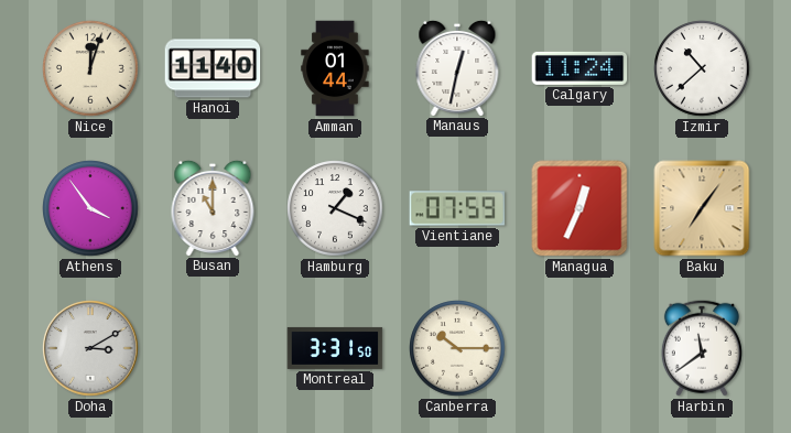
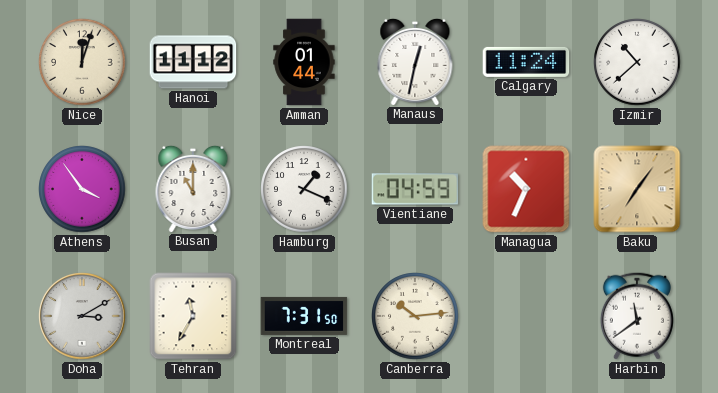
Hanoi: 11:40 -> 11:12 (193, 62)
Vientiane: 07:59 -> 04:59 (415, 189)
Managua: 12:34 -> 10:34 (526, 189)
Tehran: none -> 11:35 (193, 316)
Montreal: 3:31 -> 7:31 (304, 316)
Canberra: 10:15 -> 10:14 (415, 316)
